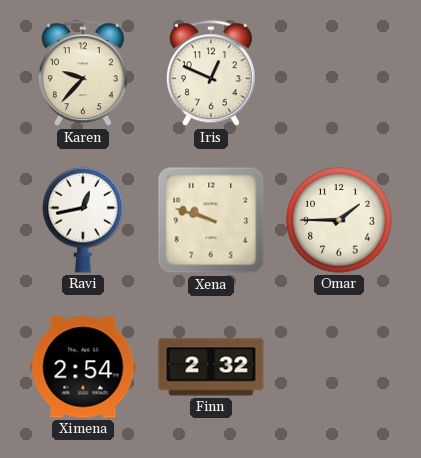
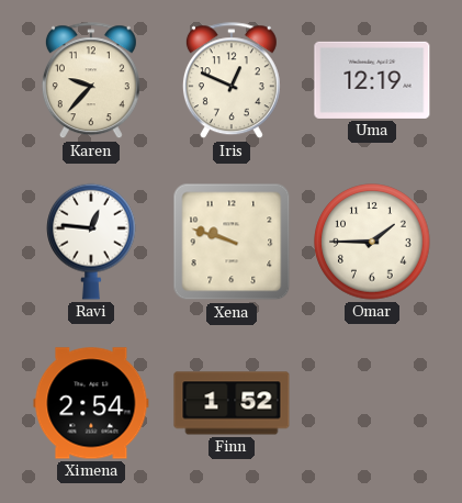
Uma: none -> 12:19 (372, 80)
Ravi: 12:43 -> 12:46 (91, 242)
Finn: 2:32 -> 1:52 (232, 403)
